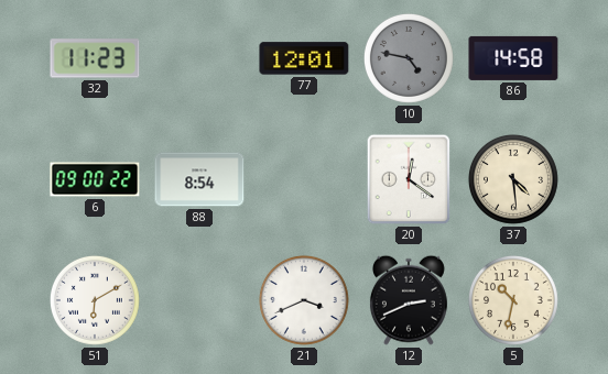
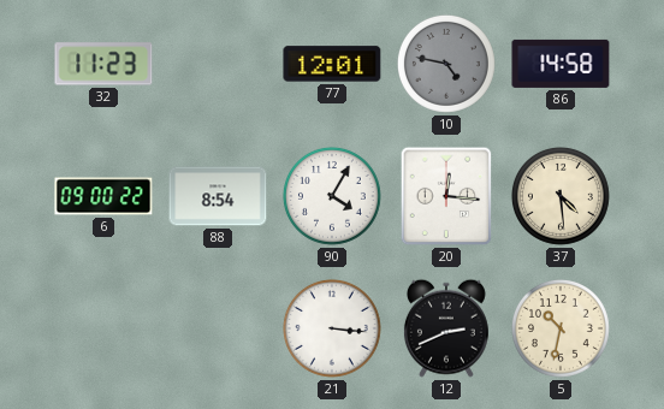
90: none -> 4:05 (332, 196)
20: 12:21 -> 12:16 (446, 196)
51: 6:10 -> none (95, 300)
21: 3:41 -> 3:16 (332, 328)
